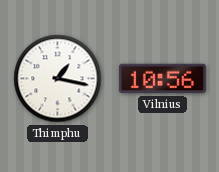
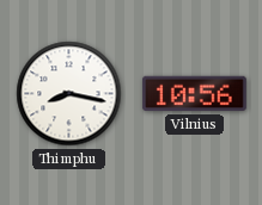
Thimphu: 1:17 -> 8:17 (69, 94)
